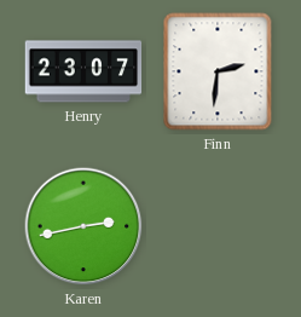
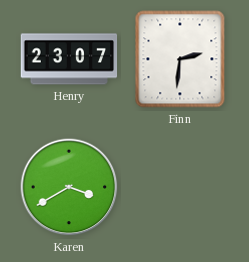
Karen: 2:43 -> 3:40 (69, 187)
